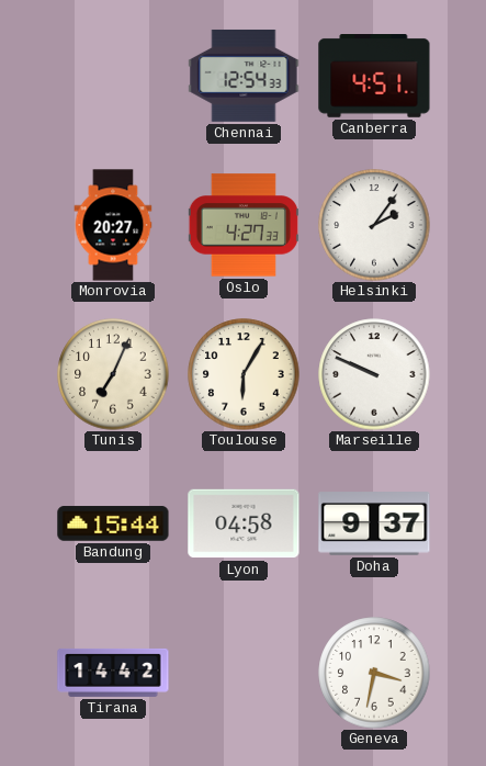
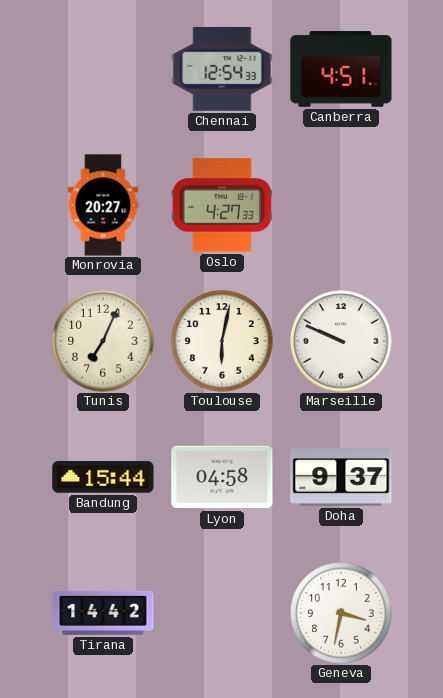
Helsinki: 2:06 -> none (374, 225)
Toulouse: 6:05 -> 6:02 (222, 341)
